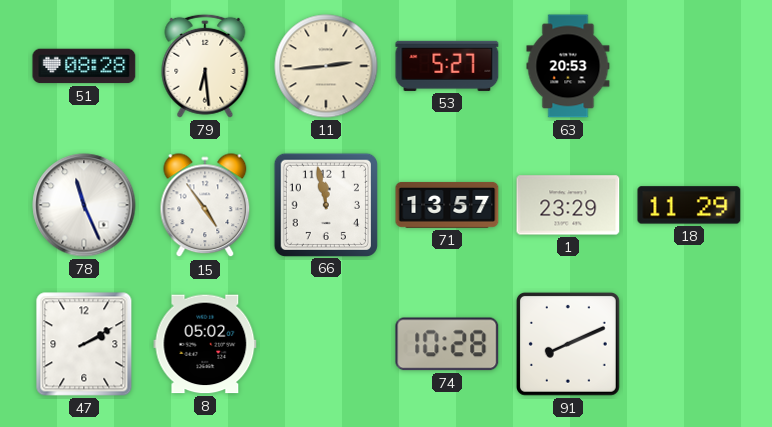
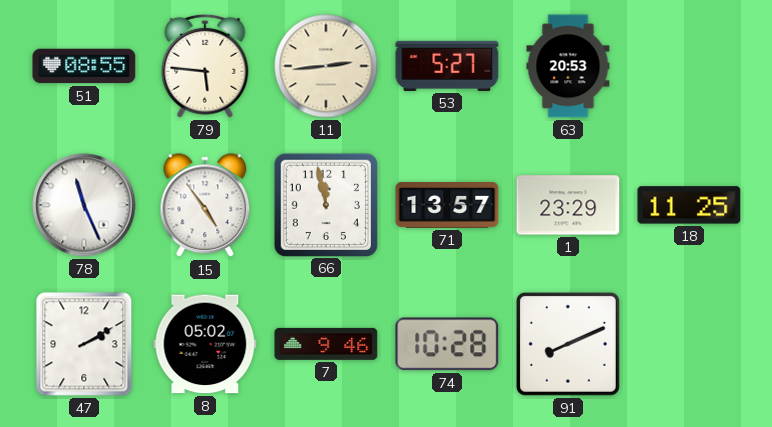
51: 08:28 -> 08:55 (84, 66)
79: 6:29 -> 5:46 (205, 66)
18: 11:29 -> 11:25 (689, 205)
7: none -> 9:46 (326, 344)
